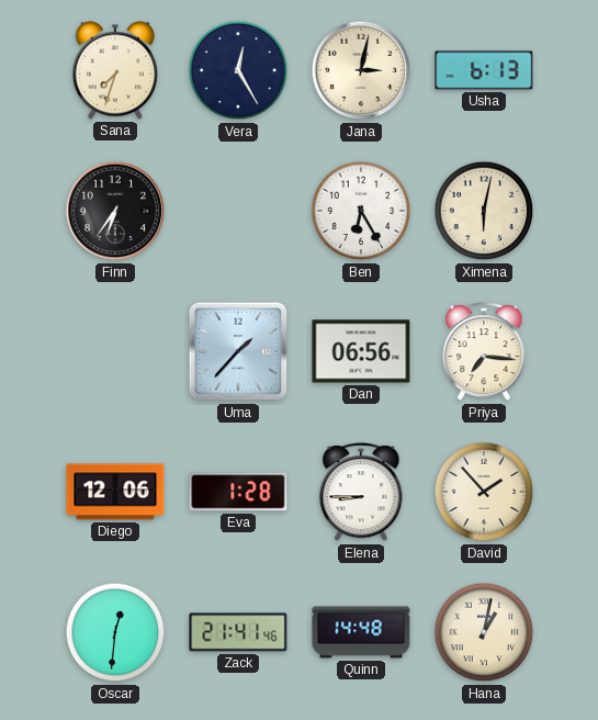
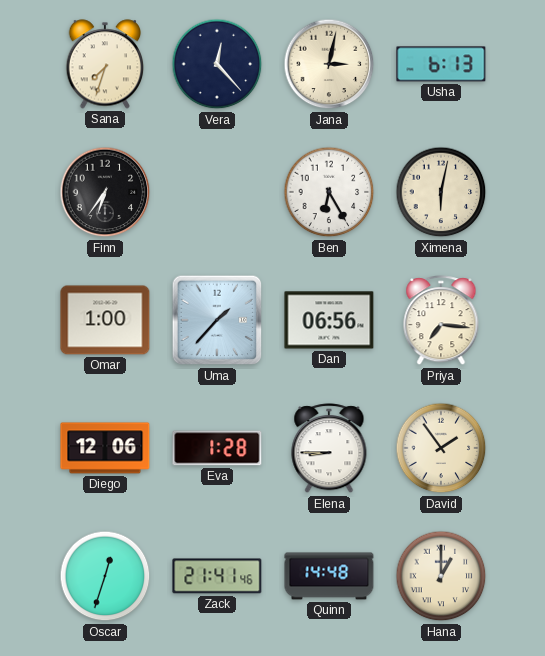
Vera: 12:25 -> 12:23 (217, 64)
Omar: none -> 1:00 (105, 320)
David: 1:53 -> 1:54 (441, 448)
Oscar: 12:31 -> 12:33 (105, 576)
Hana: 1:02 -> 1:00 (441, 576)
